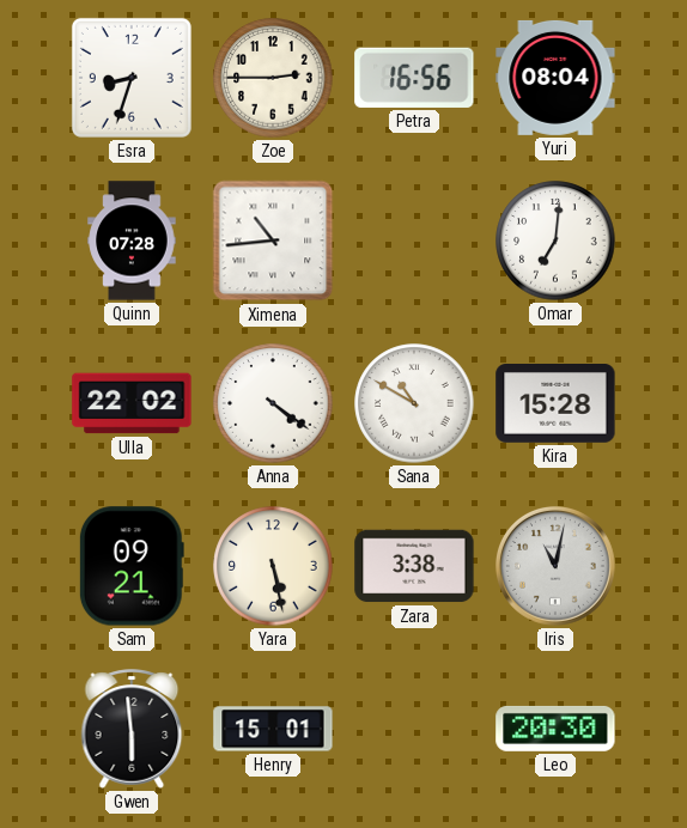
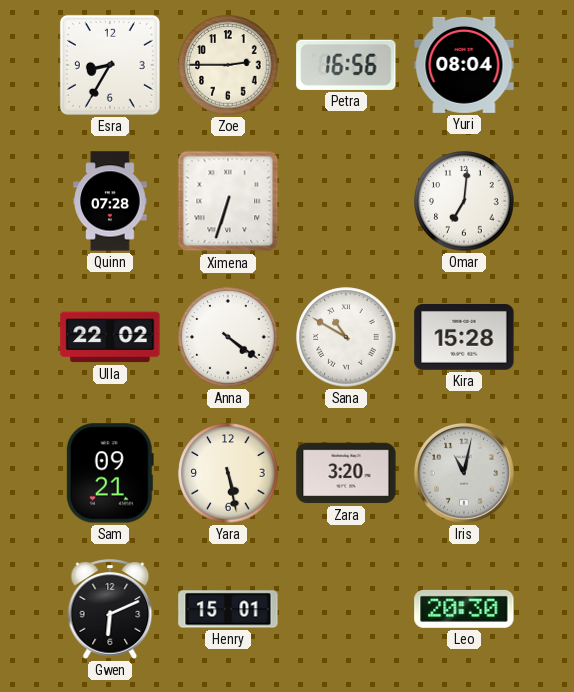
Esra: 8:33 -> 8:35 (110, 65)
Ximena: 10:44 -> 6:33 (228, 201)
Zara: 3:38 -> 3:20 (346, 473)
Gwen: 5:59 -> 6:11 (110, 609)
